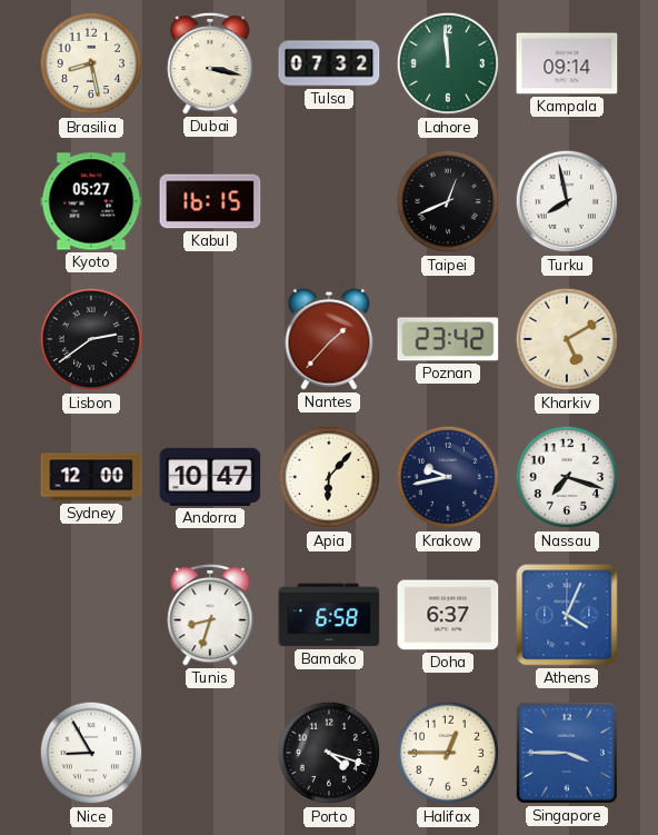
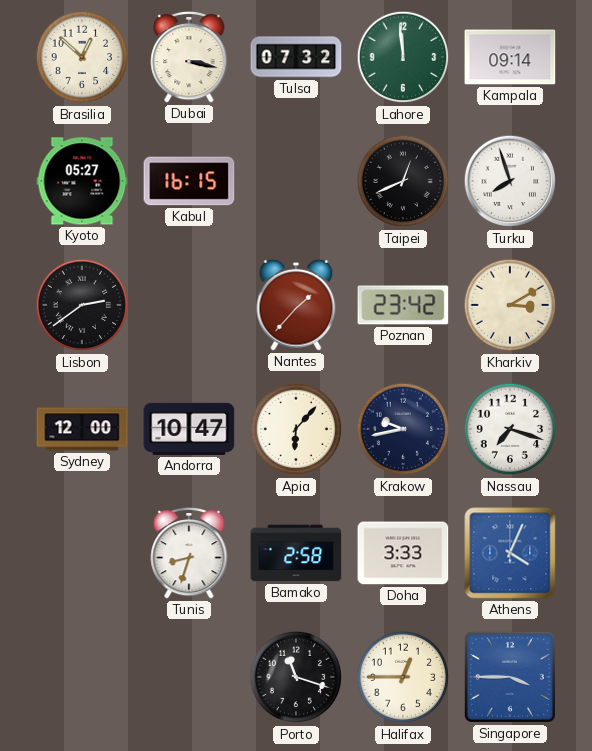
Brasilia: 8:28 -> 12:52 (82, 57)
Turku: 7:58 -> 7:57 (510, 181)
Kharkiv: 5:10 -> 3:10 (510, 305)
Bamako: 6:58 -> 2:58 (296, 553)
Doha: 6:37 -> 3:33 (403, 553)
Nice: 8:55 -> none (91, 753)
Porto: 4:18 -> 11:18 (296, 677)
